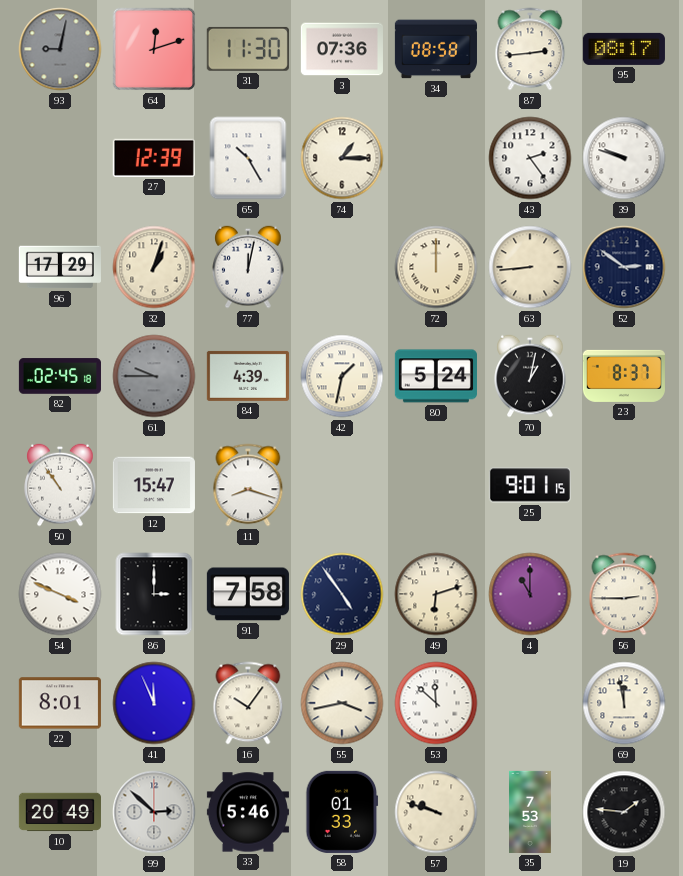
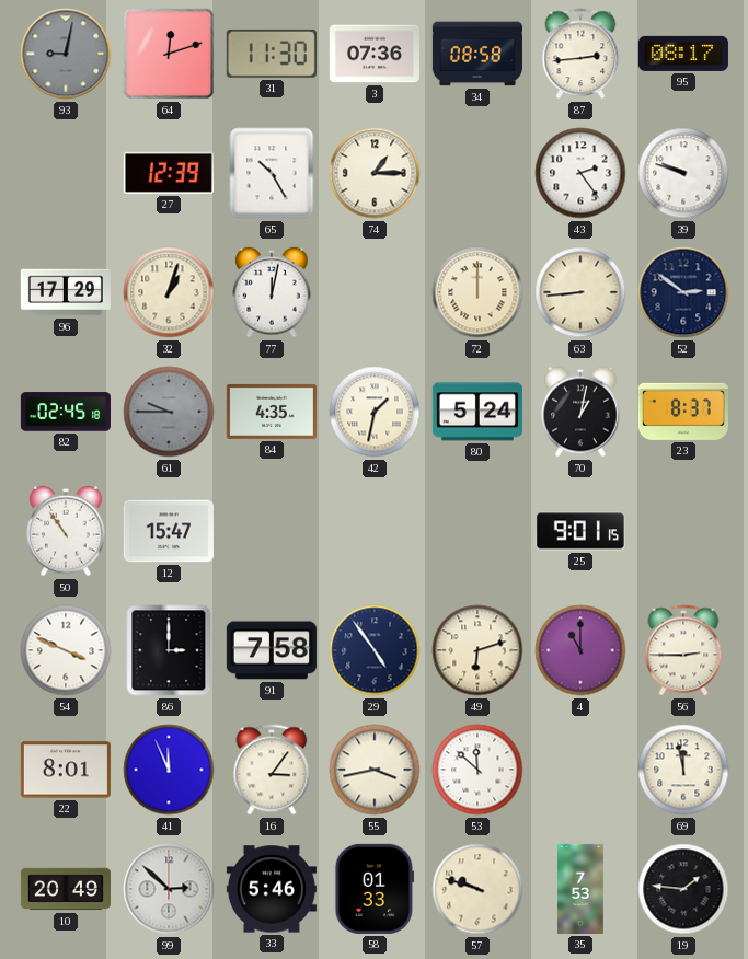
84: 4:39 -> 4:35 (272, 412)
11: 8:18 -> none (248, 485)
16: 10:06 -> 3:06 (272, 770)
